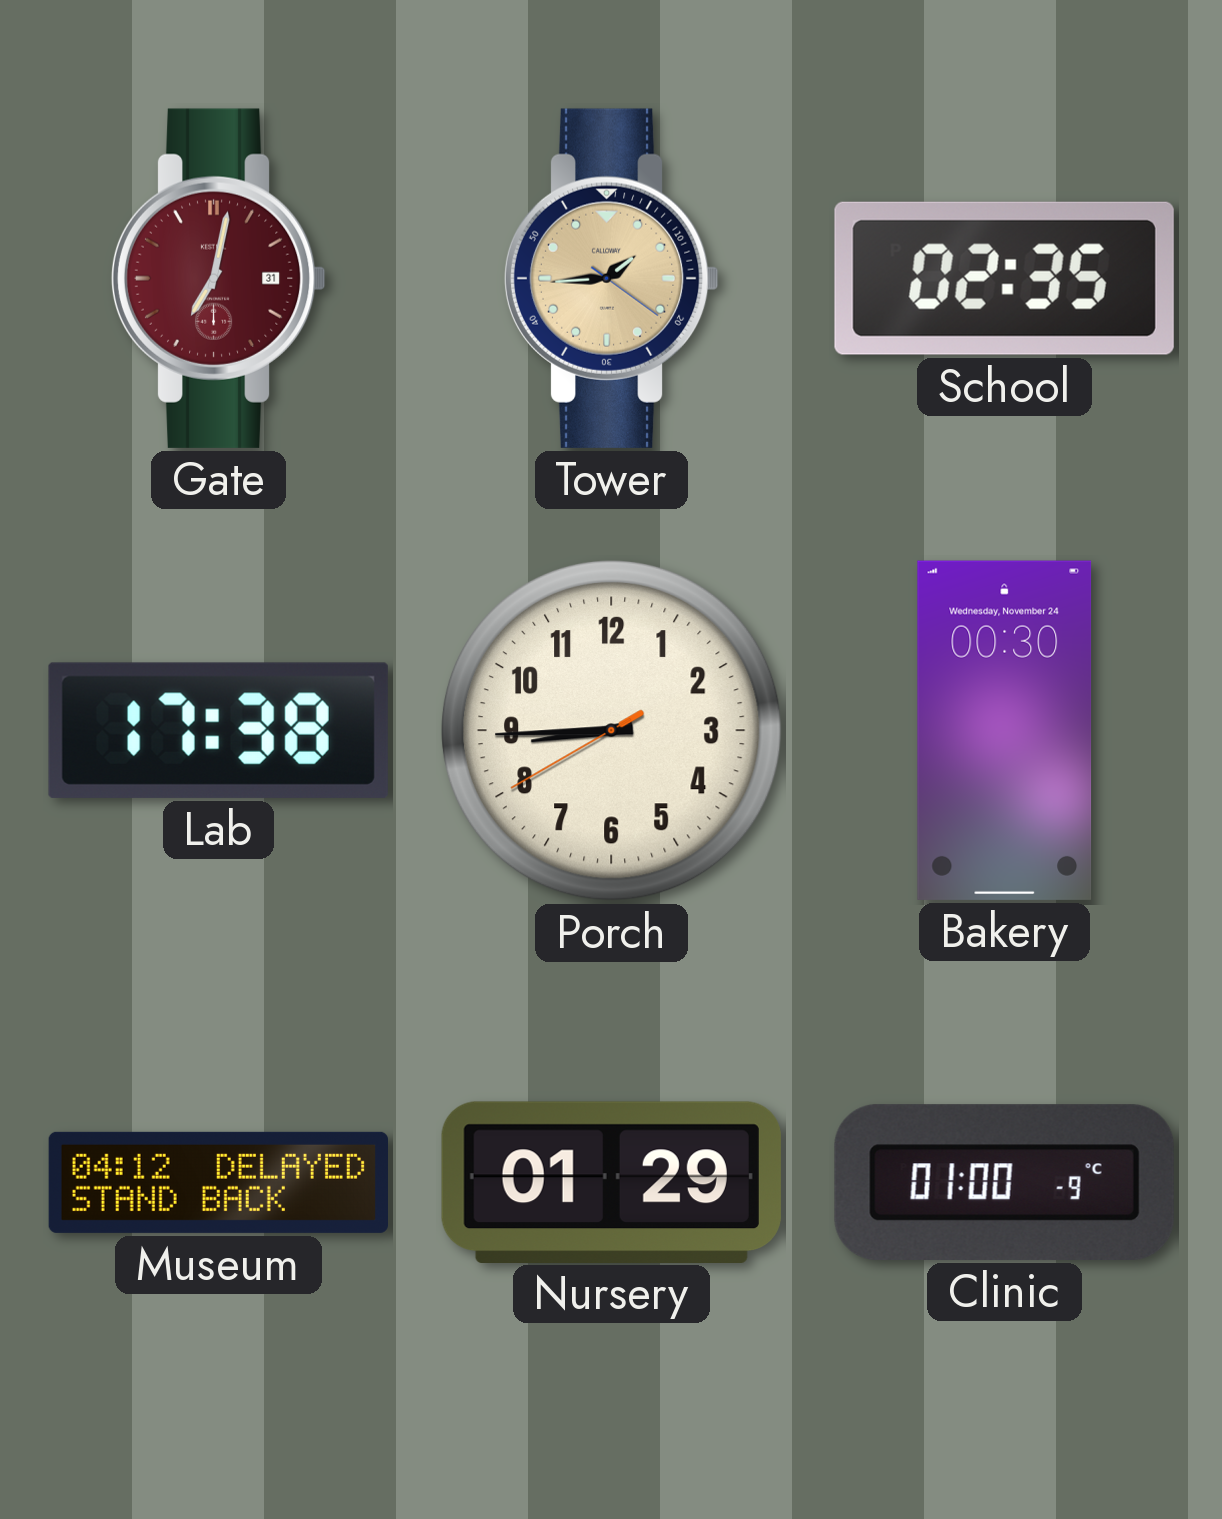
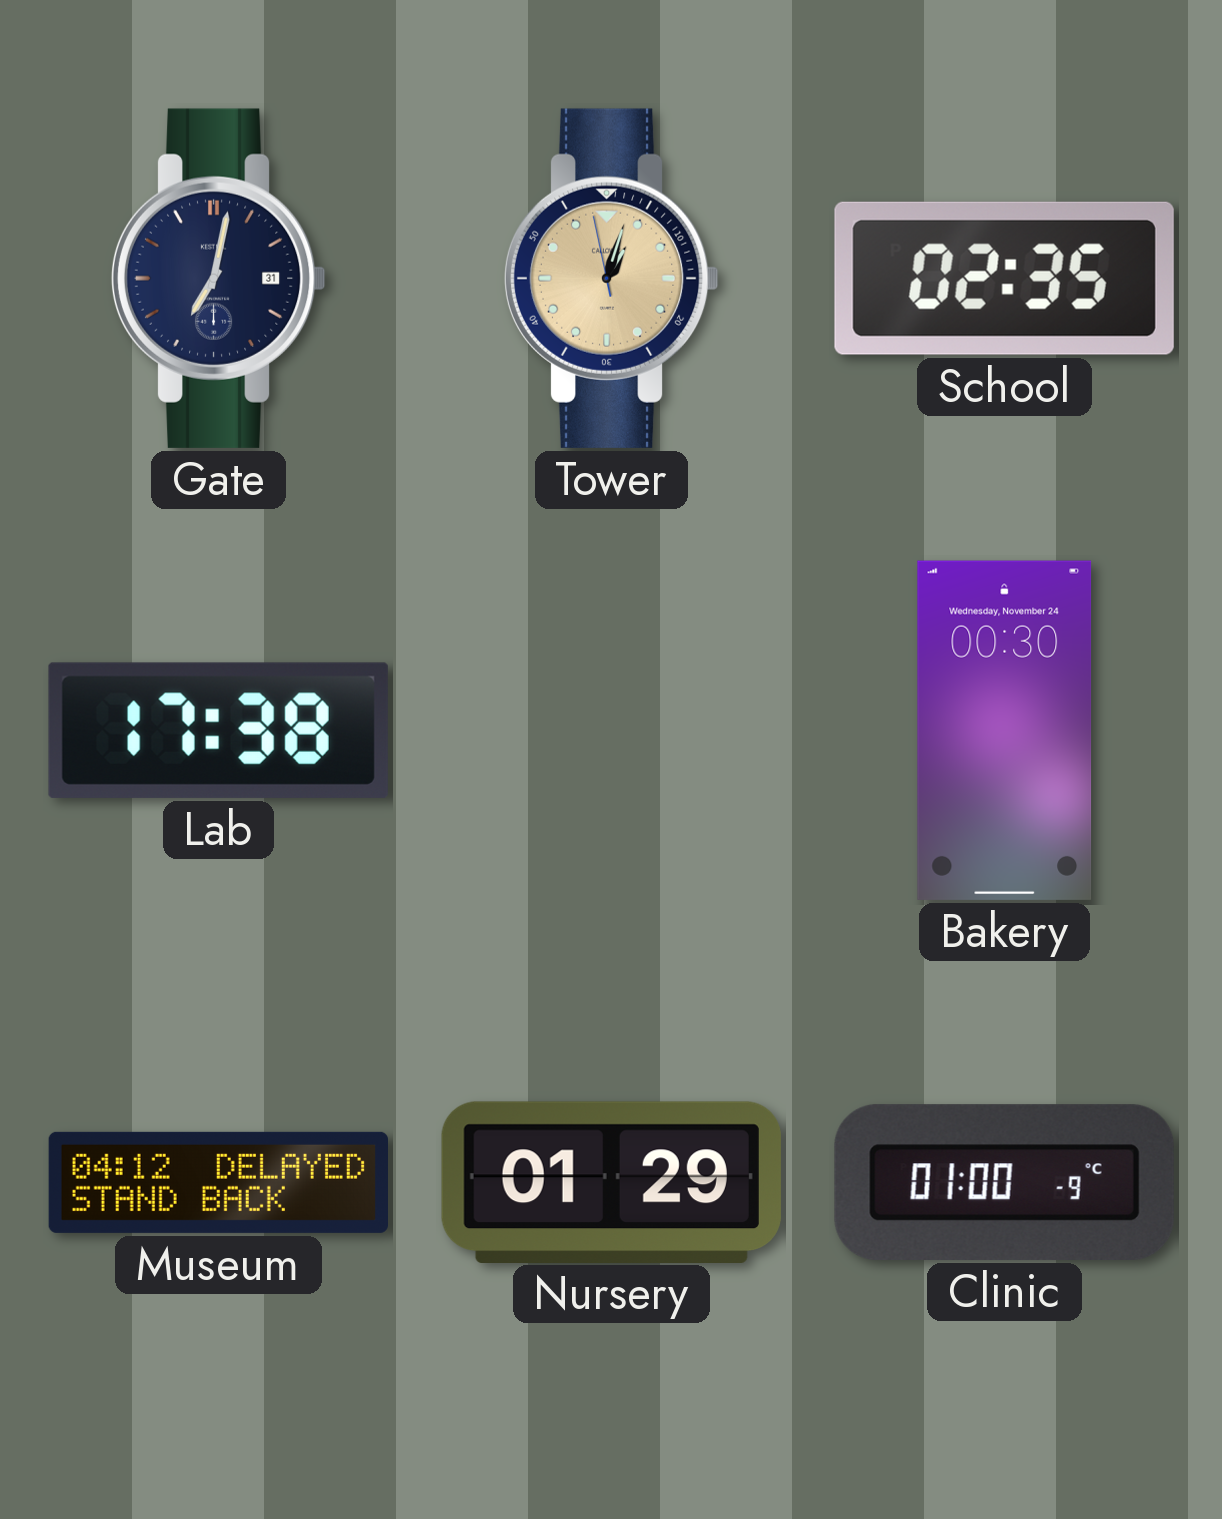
Gate dial: burgundy -> navy (218, 278)
Tower: 1:44 -> 1:02 (611, 278)
Porch: 8:44 -> none (611, 730)
